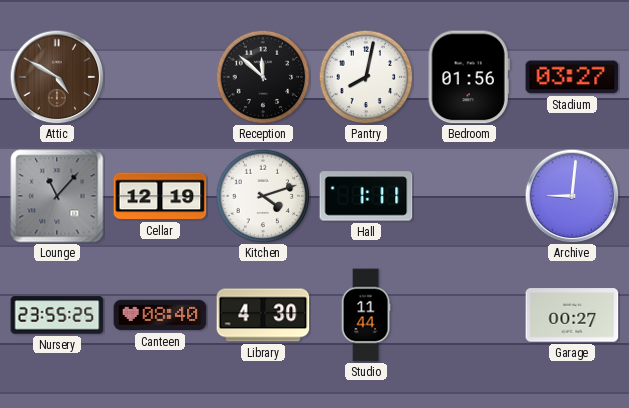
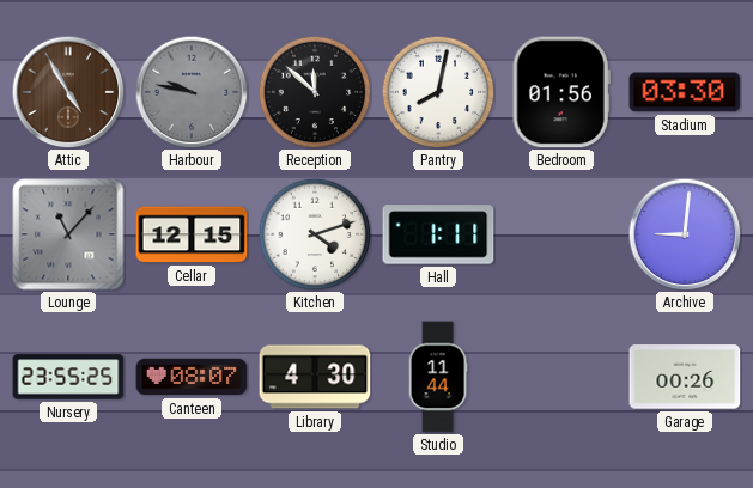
Attic: 4:50 -> 4:55 (68, 92)
Harbour: none -> 9:47 (192, 92)
Stadium: 03:27 -> 03:30 (685, 92)
Cellar: 12:19 -> 12:15 (192, 234)
Canteen: 08:40 -> 08:07 (192, 377)
Garage: 00:27 -> 00:26 (685, 377)
